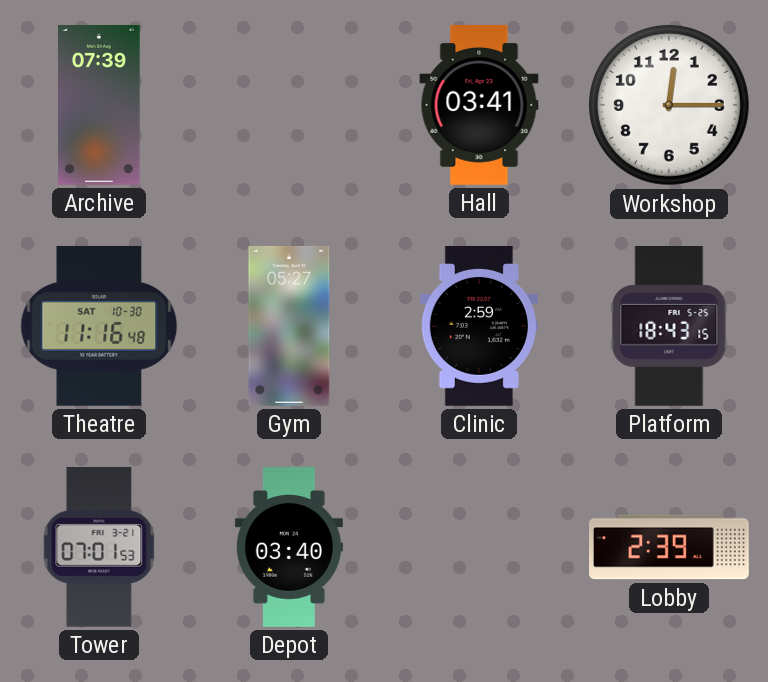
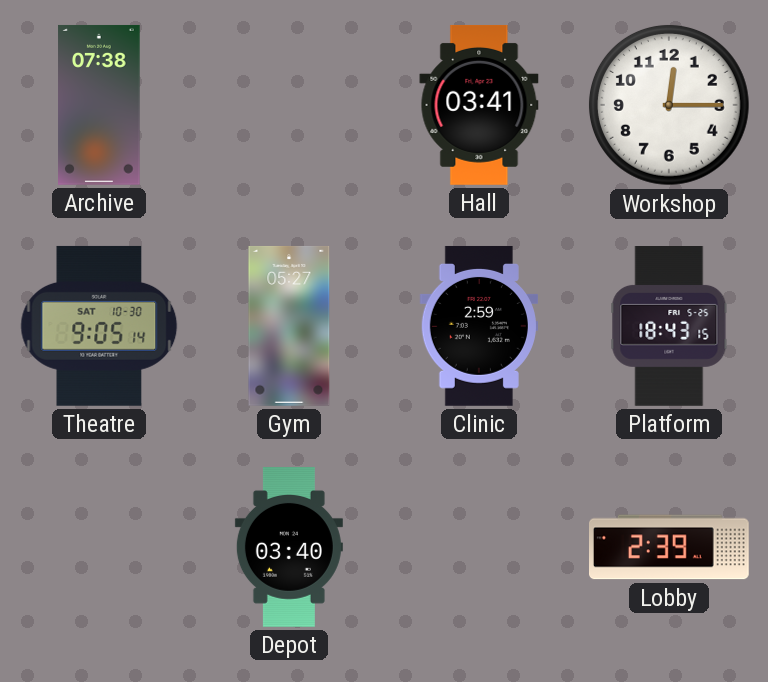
Archive: 07:39 -> 07:38 (99, 105)
Theatre: 11:16 -> 9:05 (99, 326)
Tower: 07:01 -> none (99, 547)
